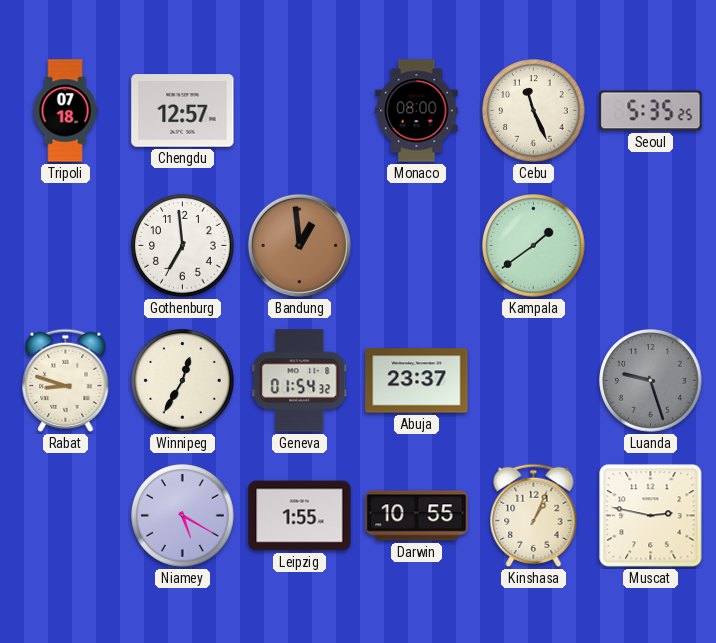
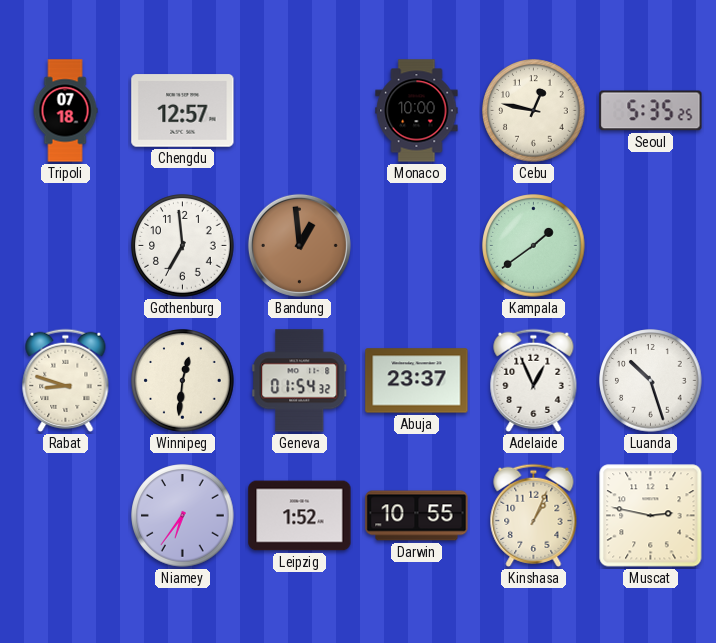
Monaco: 08:00 -> 10:00 (417, 111)
Cebu: 11:26 -> 12:47 (534, 111)
Winnipeg: 12:35 -> 12:31 (183, 381)
Adelaide: none -> 12:56 (534, 380)
Luanda: 9:27 -> 10:27 (651, 381)
Luanda dial: grey -> white (651, 381)
Niamey: 5:20 -> 6:36 (183, 516)
Leipzig: 1:55 -> 1:52 (300, 516)
